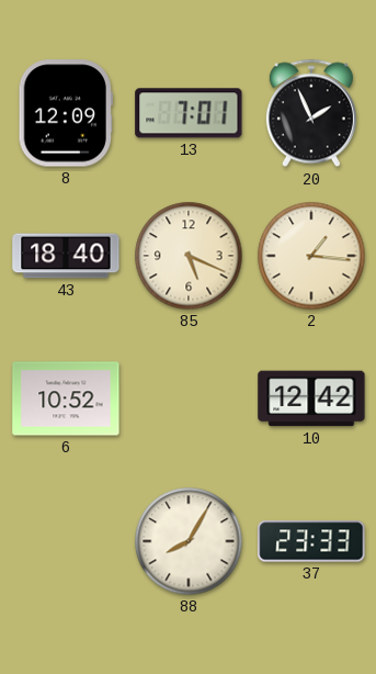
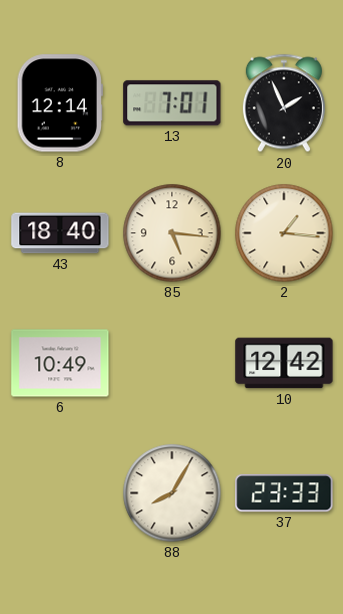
8: 12:09 -> 12:14 (60, 103)
85: 5:19 -> 5:16 (172, 233)
6: 10:52 -> 10:49 (60, 363)
